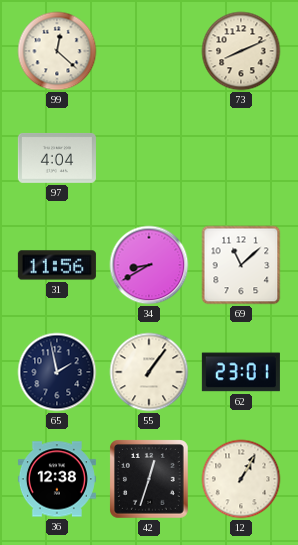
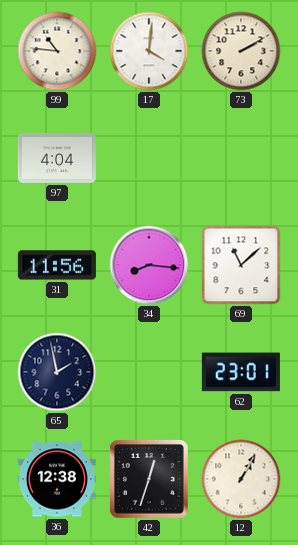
99: 12:22 -> 10:46 (57, 51)
17: none -> 4:01 (149, 51)
73: 8:11 -> 2:10 (241, 51)
34: 8:40 -> 8:16 (149, 265)
55: 1:06 -> none (149, 372)
